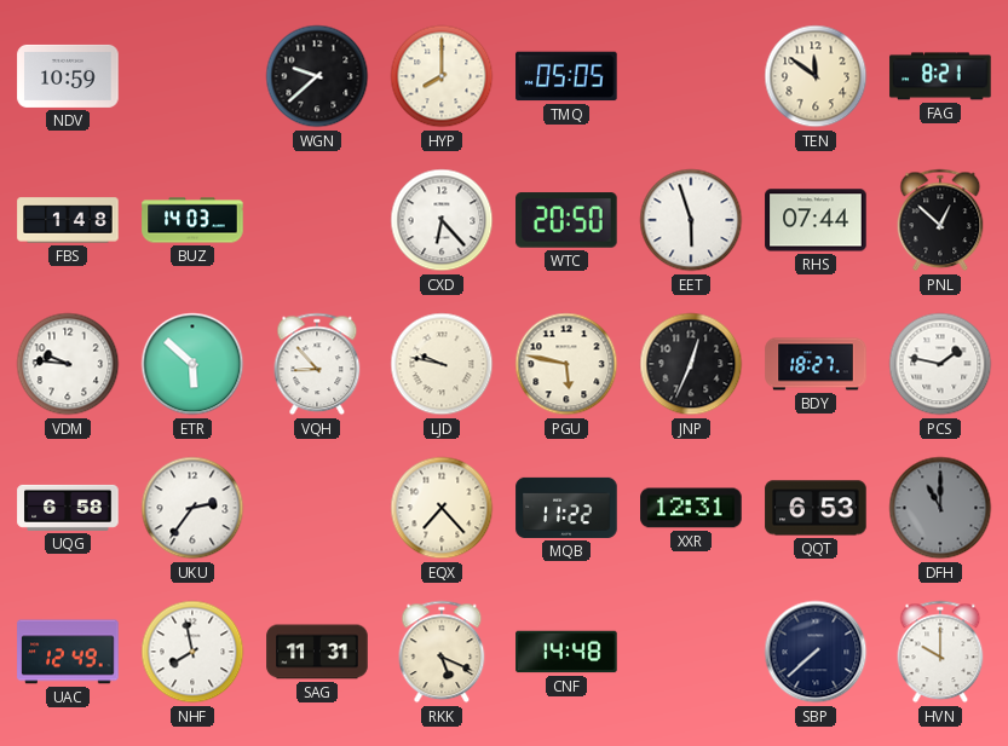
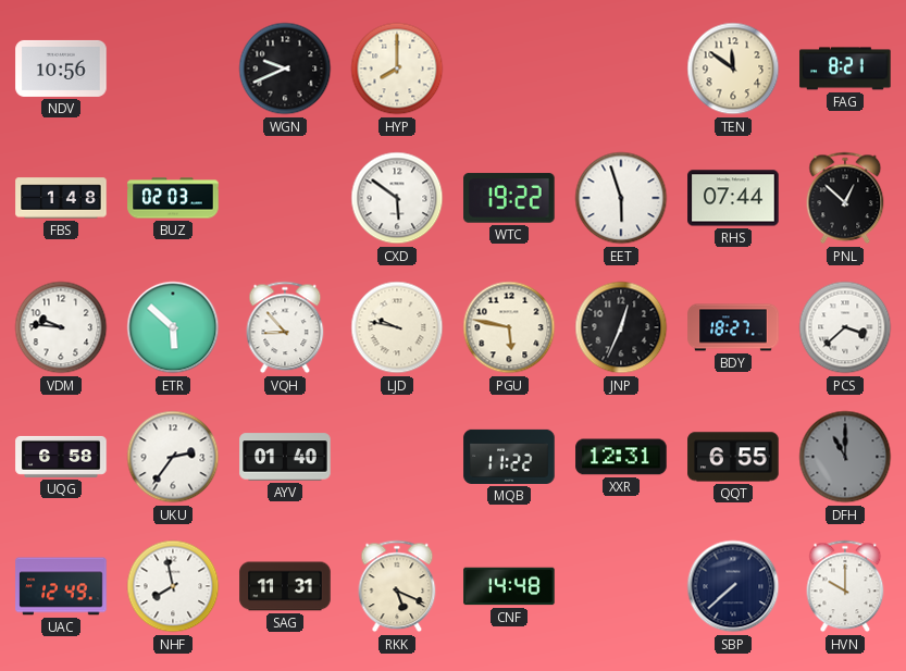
NDV: 10:59 -> 10:56 (61, 69)
WGN: 9:38 -> 9:41 (285, 69)
TMQ: 05:05 -> none (566, 76)
BUZ: 14:03 -> 02:03 (173, 198)
CXD: 6:23 -> 5:51 (397, 198)
WTC: 20:50 -> 19:22 (509, 198)
PCS: 1:47 -> 3:38 (845, 327)
AYV: none -> 01:40 (285, 457)
EQX: 7:23 -> none (442, 508)
QQT: 6:53 -> 6:55 (733, 457)
